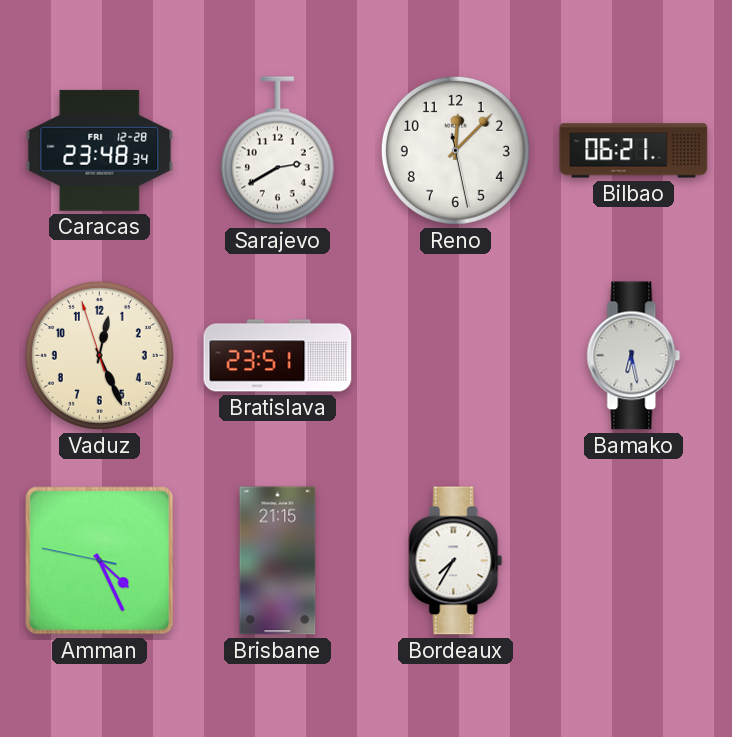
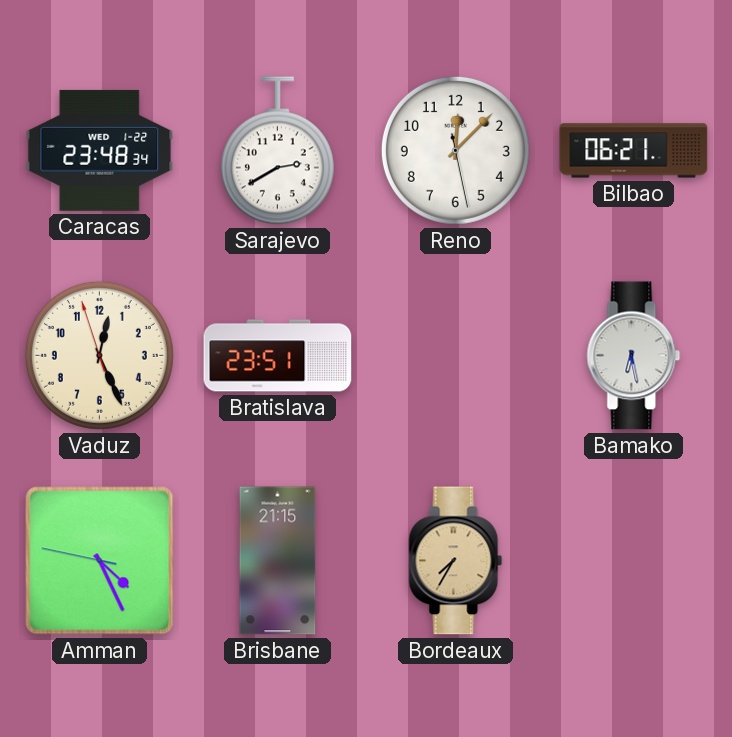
Caracas date: FRI 12-28 -> WED 1-22 (100, 150)
Bordeaux dial: white -> champagne (456, 561)
